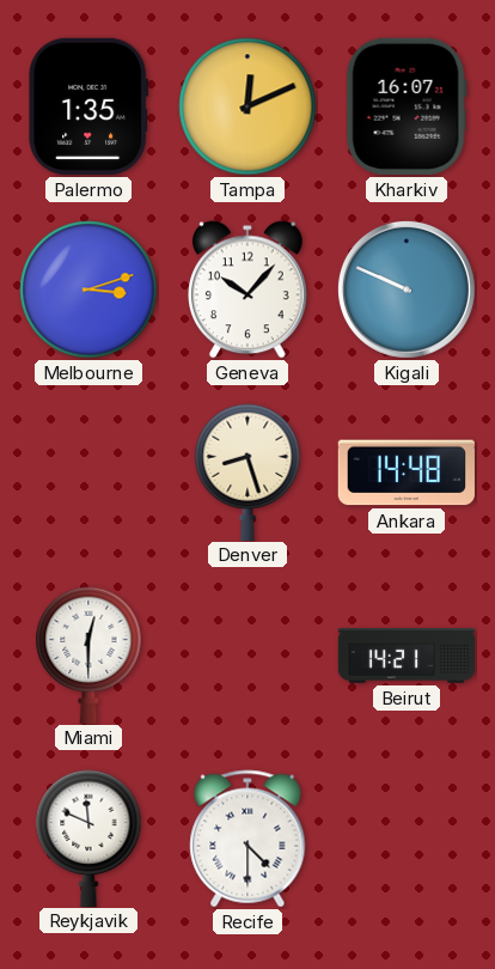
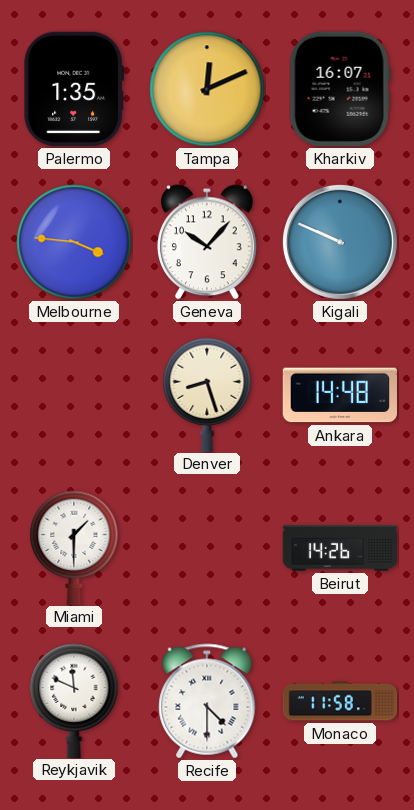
Melbourne: 3:12 -> 3:46 (74, 242)
Miami: 12:30 -> 1:30 (74, 547)
Beirut: 14:21 -> 14:26 (340, 548)
Monaco: none -> 11:58 (340, 701)
